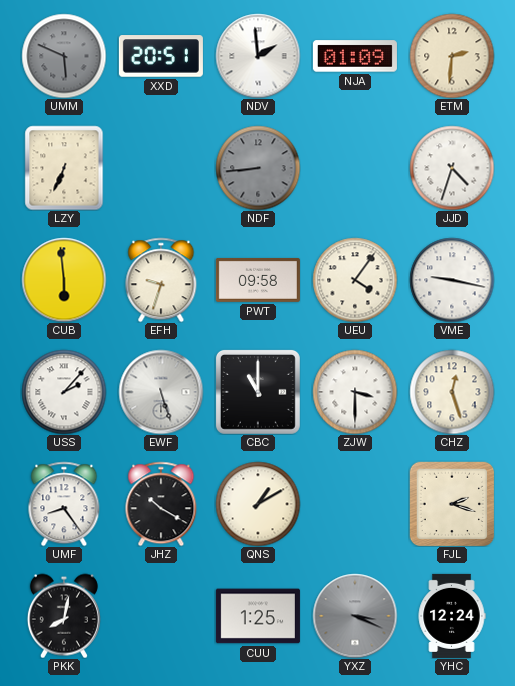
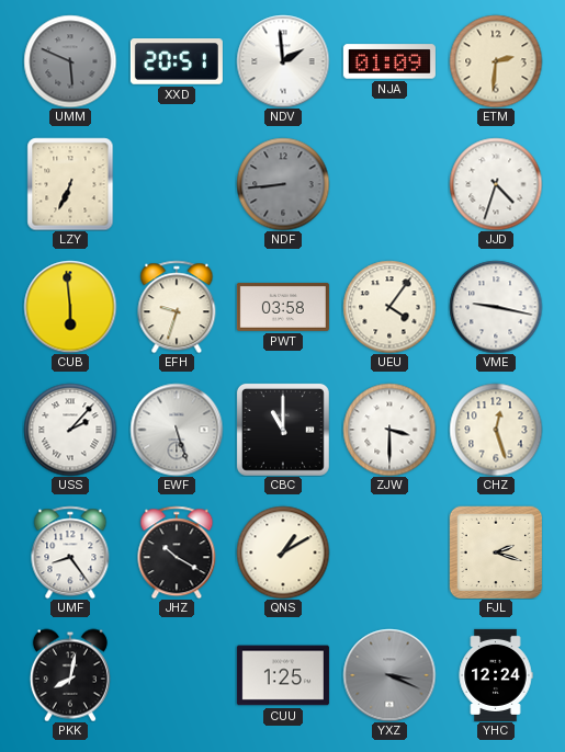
PWT: 09:58 -> 03:58 (283, 307)
